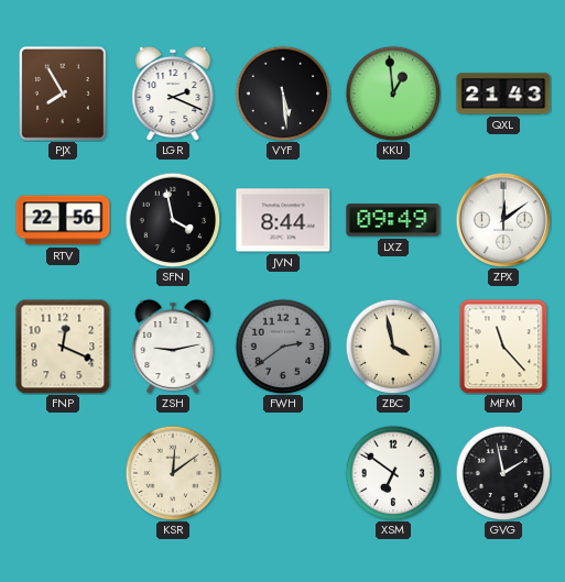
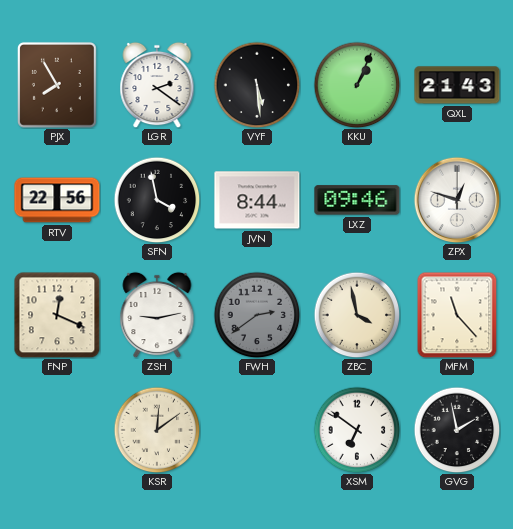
LGR: 2:19 -> 2:21 (157, 85)
KKU: 12:59 -> 1:04 (357, 85)
LXZ: 09:49 -> 09:46 (357, 200)
ZPX: 12:09 -> 12:48 (457, 200)
